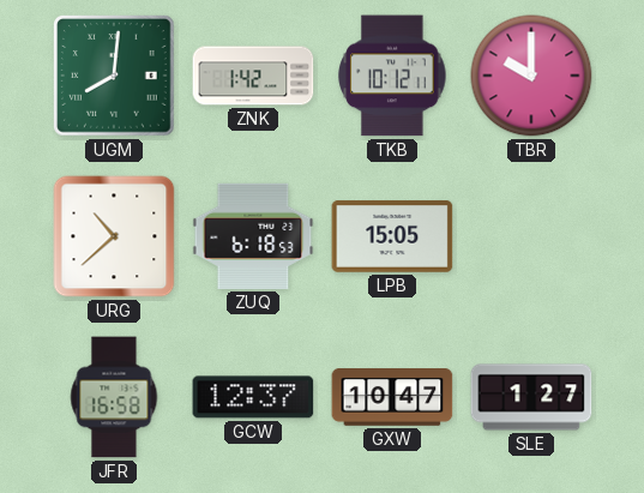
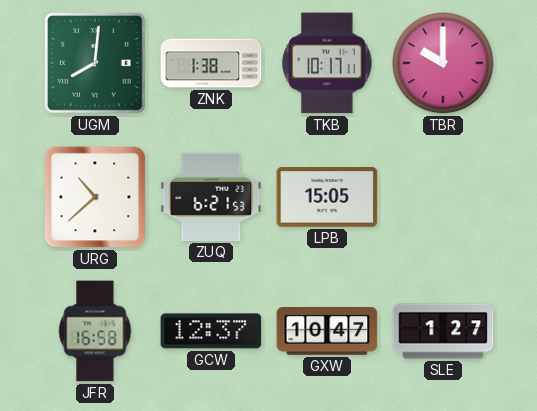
ZNK: 1:42 -> 1:38 (211, 63)
TKB: 10:12 -> 10:17 (327, 63)
ZUQ: 6:18 -> 6:21 (211, 197)
